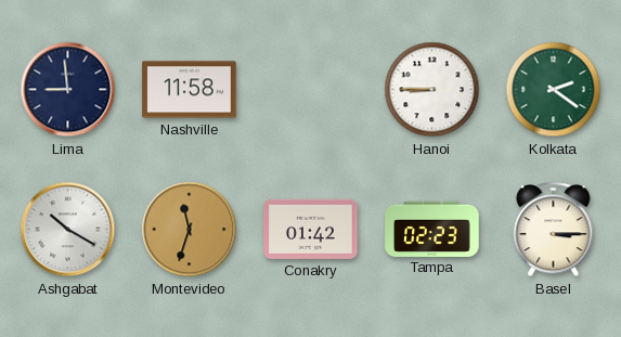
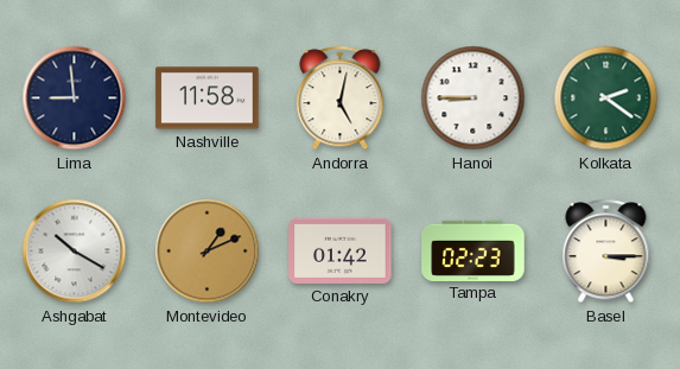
Andorra: none -> 5:02 (341, 98)
Montevideo: 11:33 -> 1:11 (208, 252)
